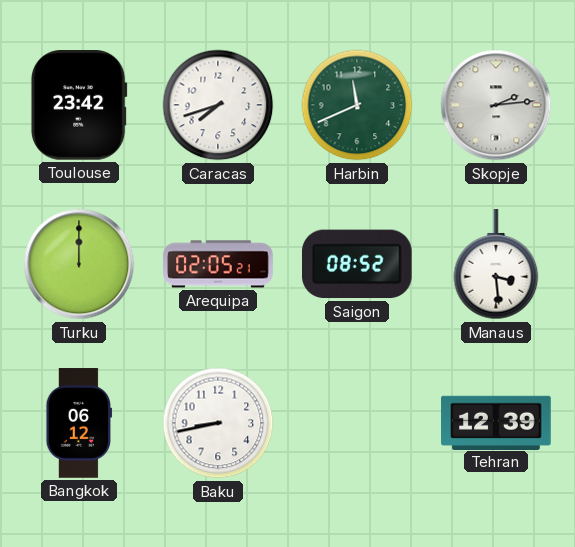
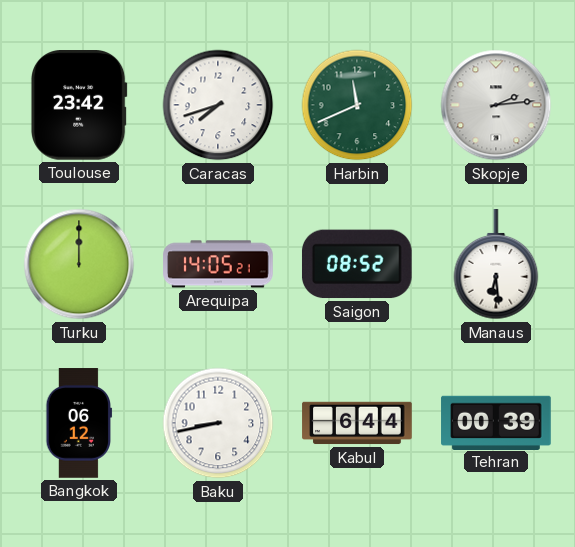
Arequipa: 02:05 -> 14:05 (218, 264)
Manaus: 3:29 -> 6:29 (496, 265)
Kabul: none -> 6:44 (357, 423)
Tehran: 12:39 -> 00:39 (496, 422)
